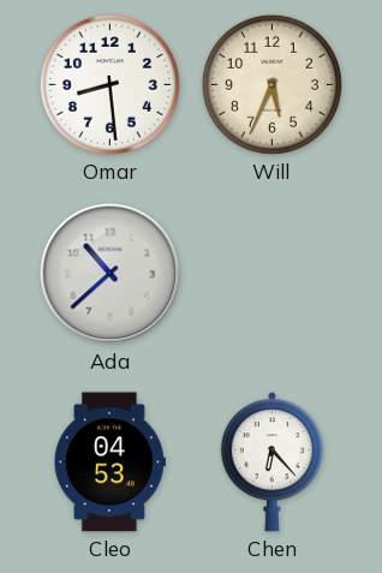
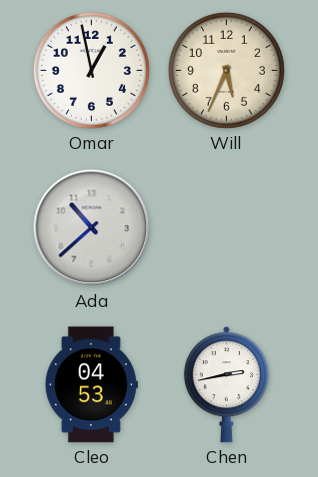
Omar: 8:29 -> 12:58 (91, 70)
Chen: 6:23 -> 2:43 (226, 385)
